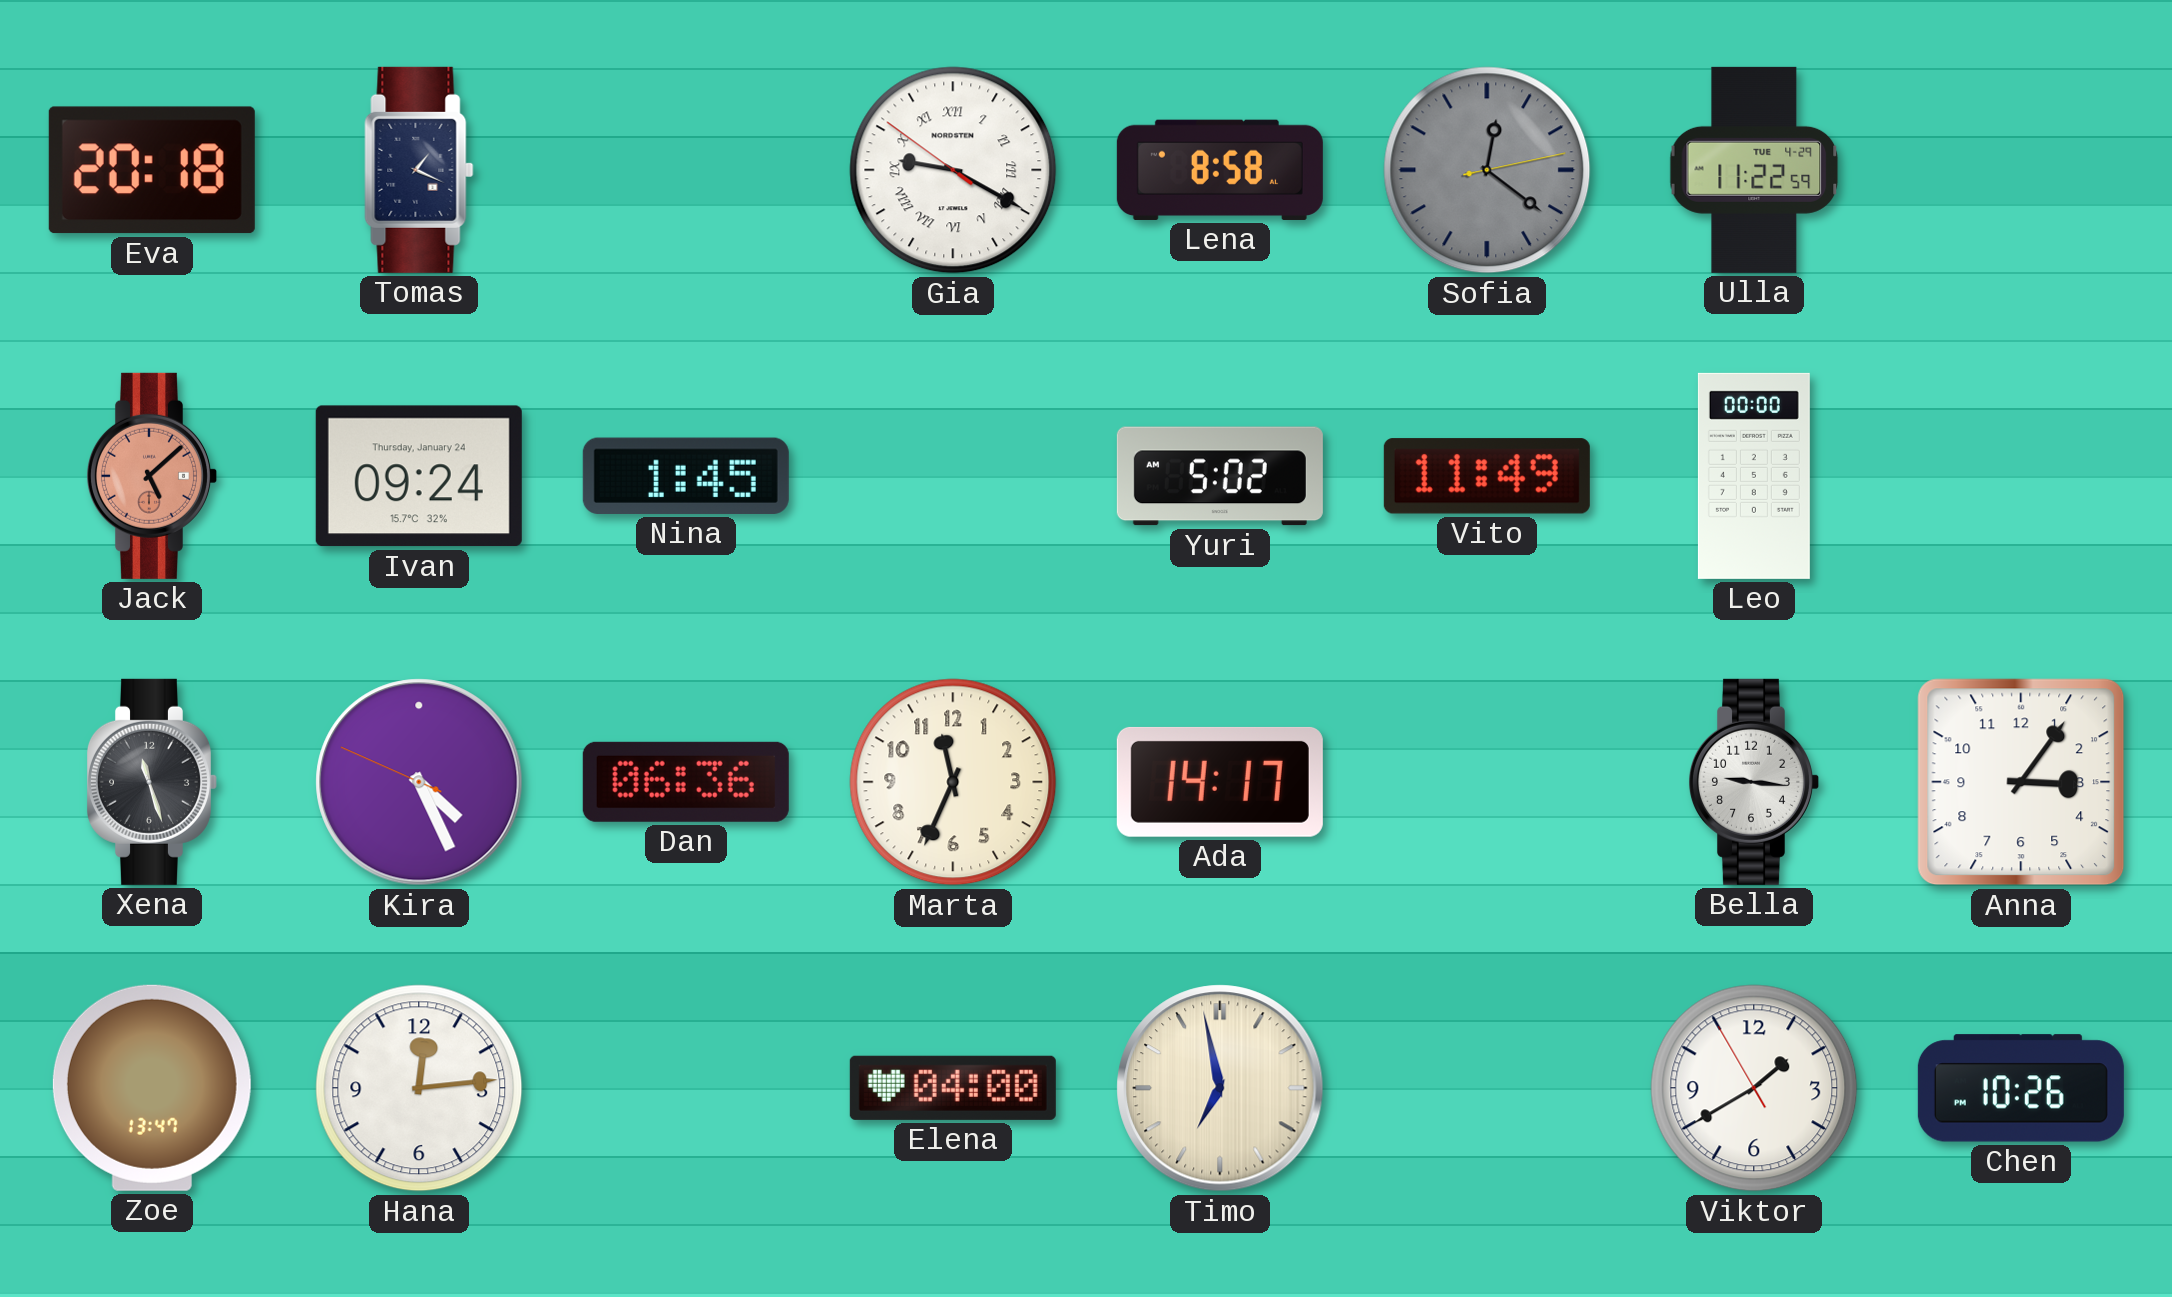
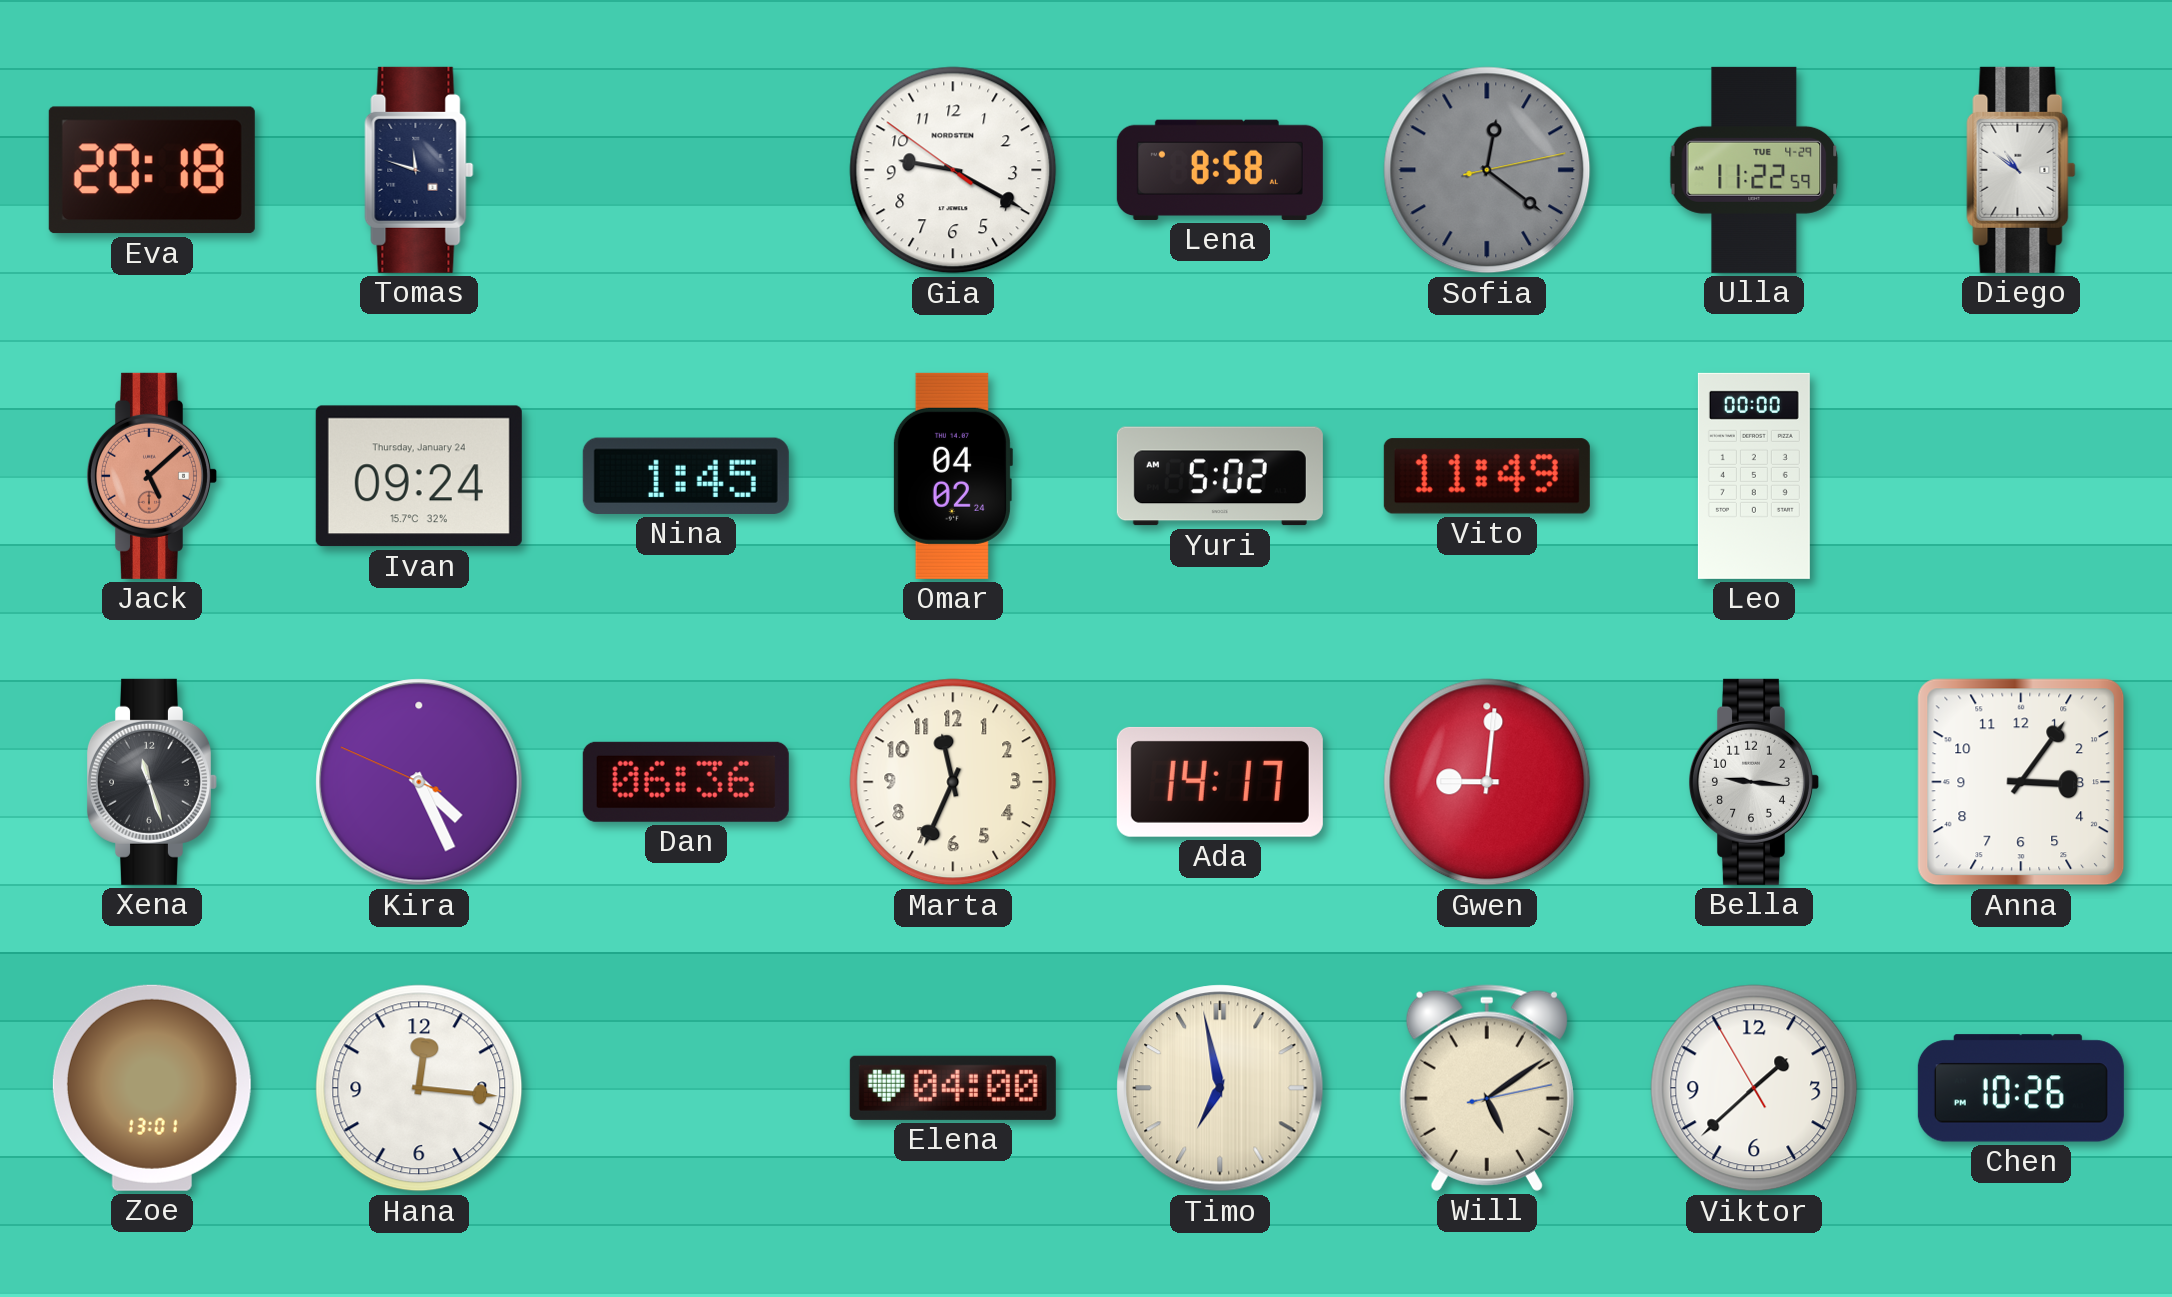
Tomas: 1:19 -> 11:48 (419, 170)
Gia numerals: Roman -> Arabic (953, 170)
Diego: none -> 10:51 (2021, 170)
Omar: none -> 04:02 (952, 476)
Gwen: none -> 9:01 (1487, 782)
Zoe: 13:47 -> 13:01 (152, 1088)
Hana: 12:14 -> 12:16 (419, 1088)
Will: none -> 5:09 (1487, 1088)
Viktor: 1:39 -> 1:37 (1754, 1088)
